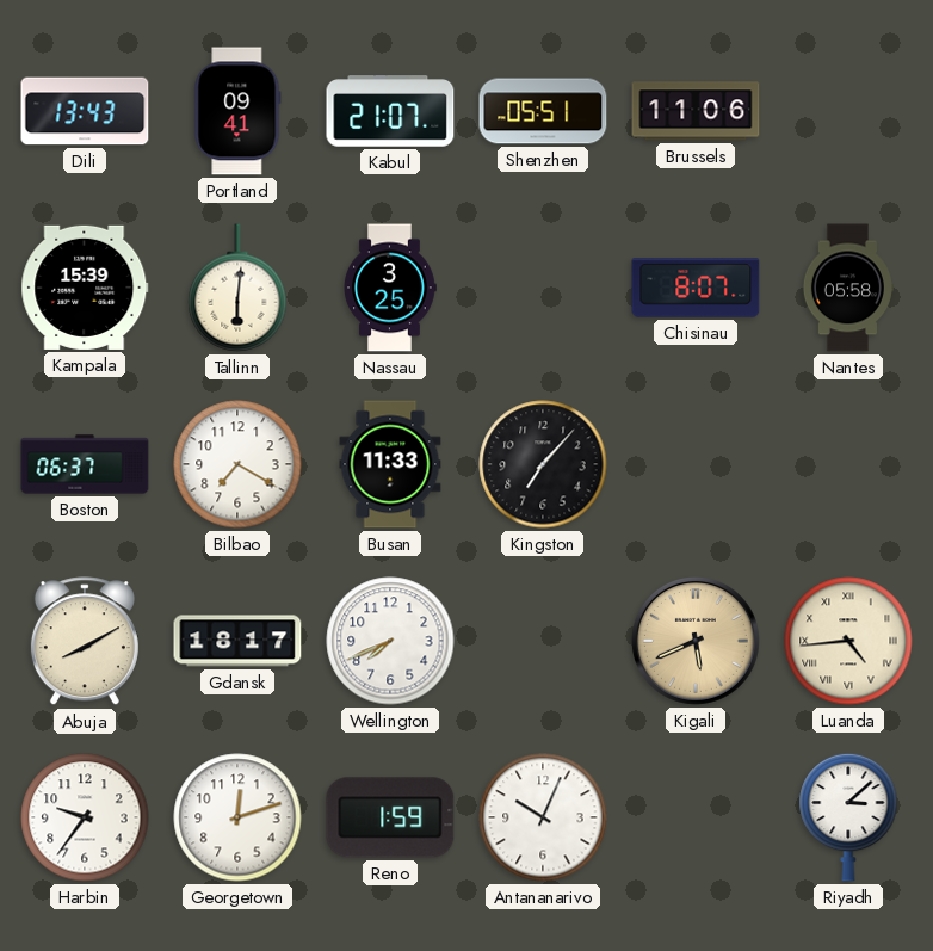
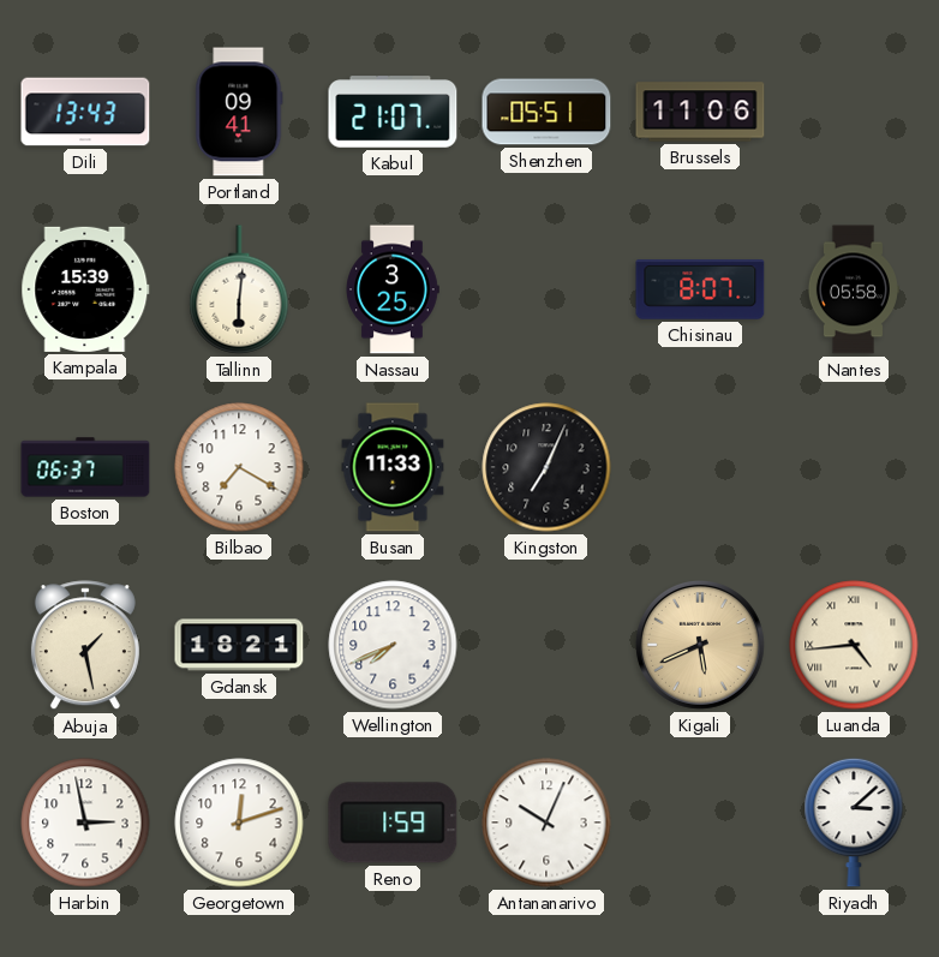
Kingston: 7:07 -> 7:04 (546, 467)
Abuja: 8:10 -> 1:28 (85, 646)
Gdansk: 18:17 -> 18:21 (239, 645)
Harbin: 9:36 -> 2:58 (85, 823)
